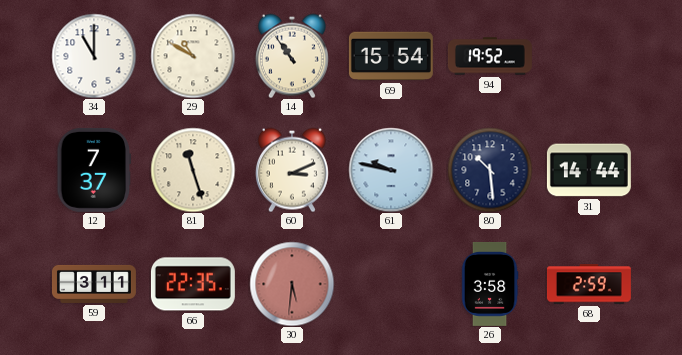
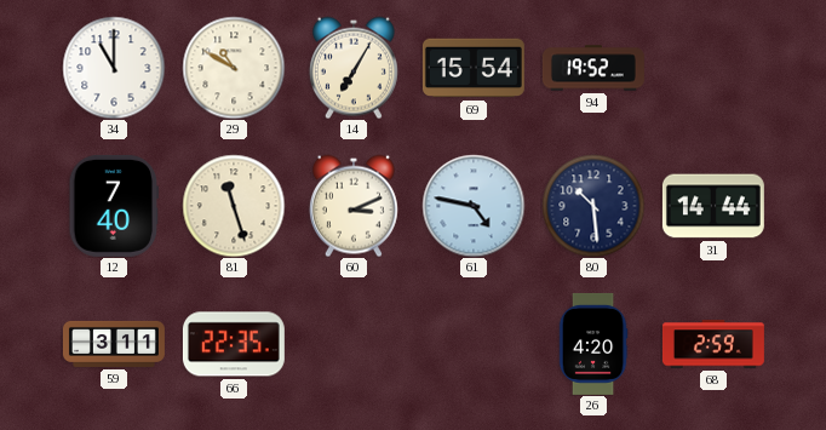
14: 10:54 -> 7:05 (354, 68)
12: 7:37 -> 7:40 (114, 206)
61: 9:47 -> 4:47 (474, 206)
30: 5:31 -> none (292, 284)
26: 3:58 -> 4:20 (593, 344)
